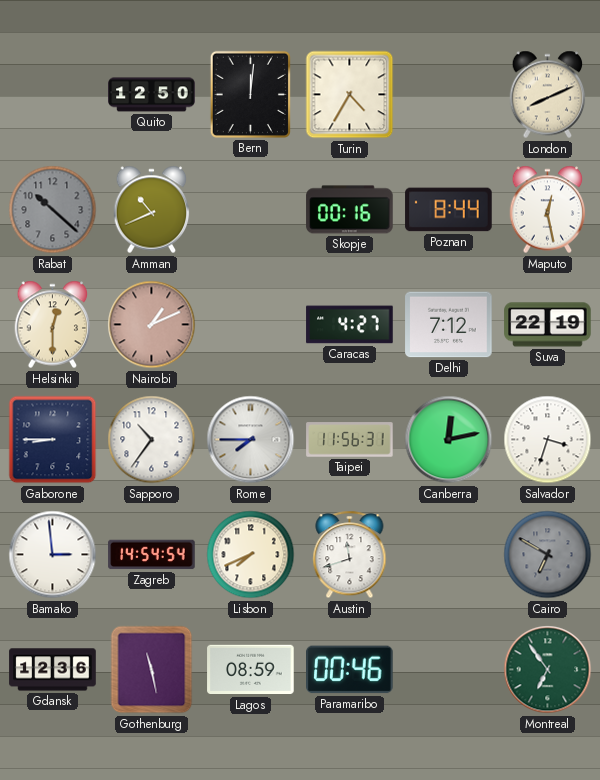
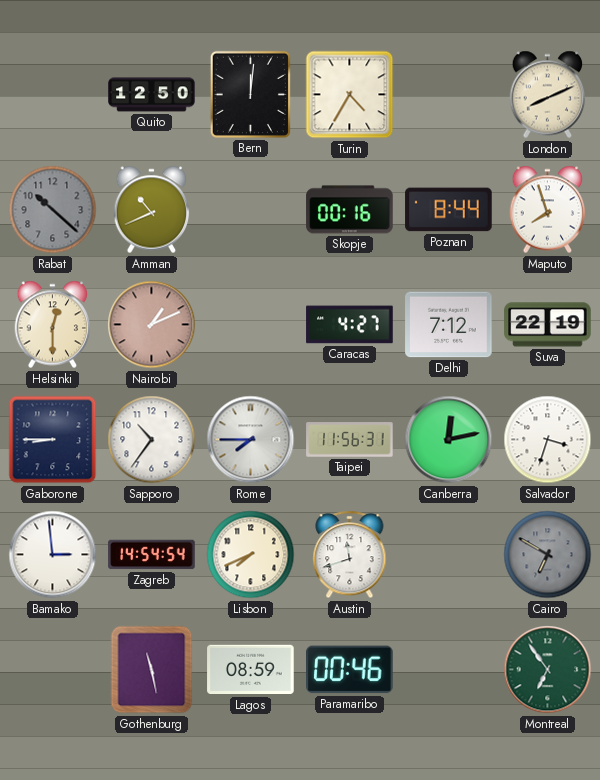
Maputo: 12:28 -> 7:57 (548, 210)
Gdansk: 12:36 -> none (53, 670)
